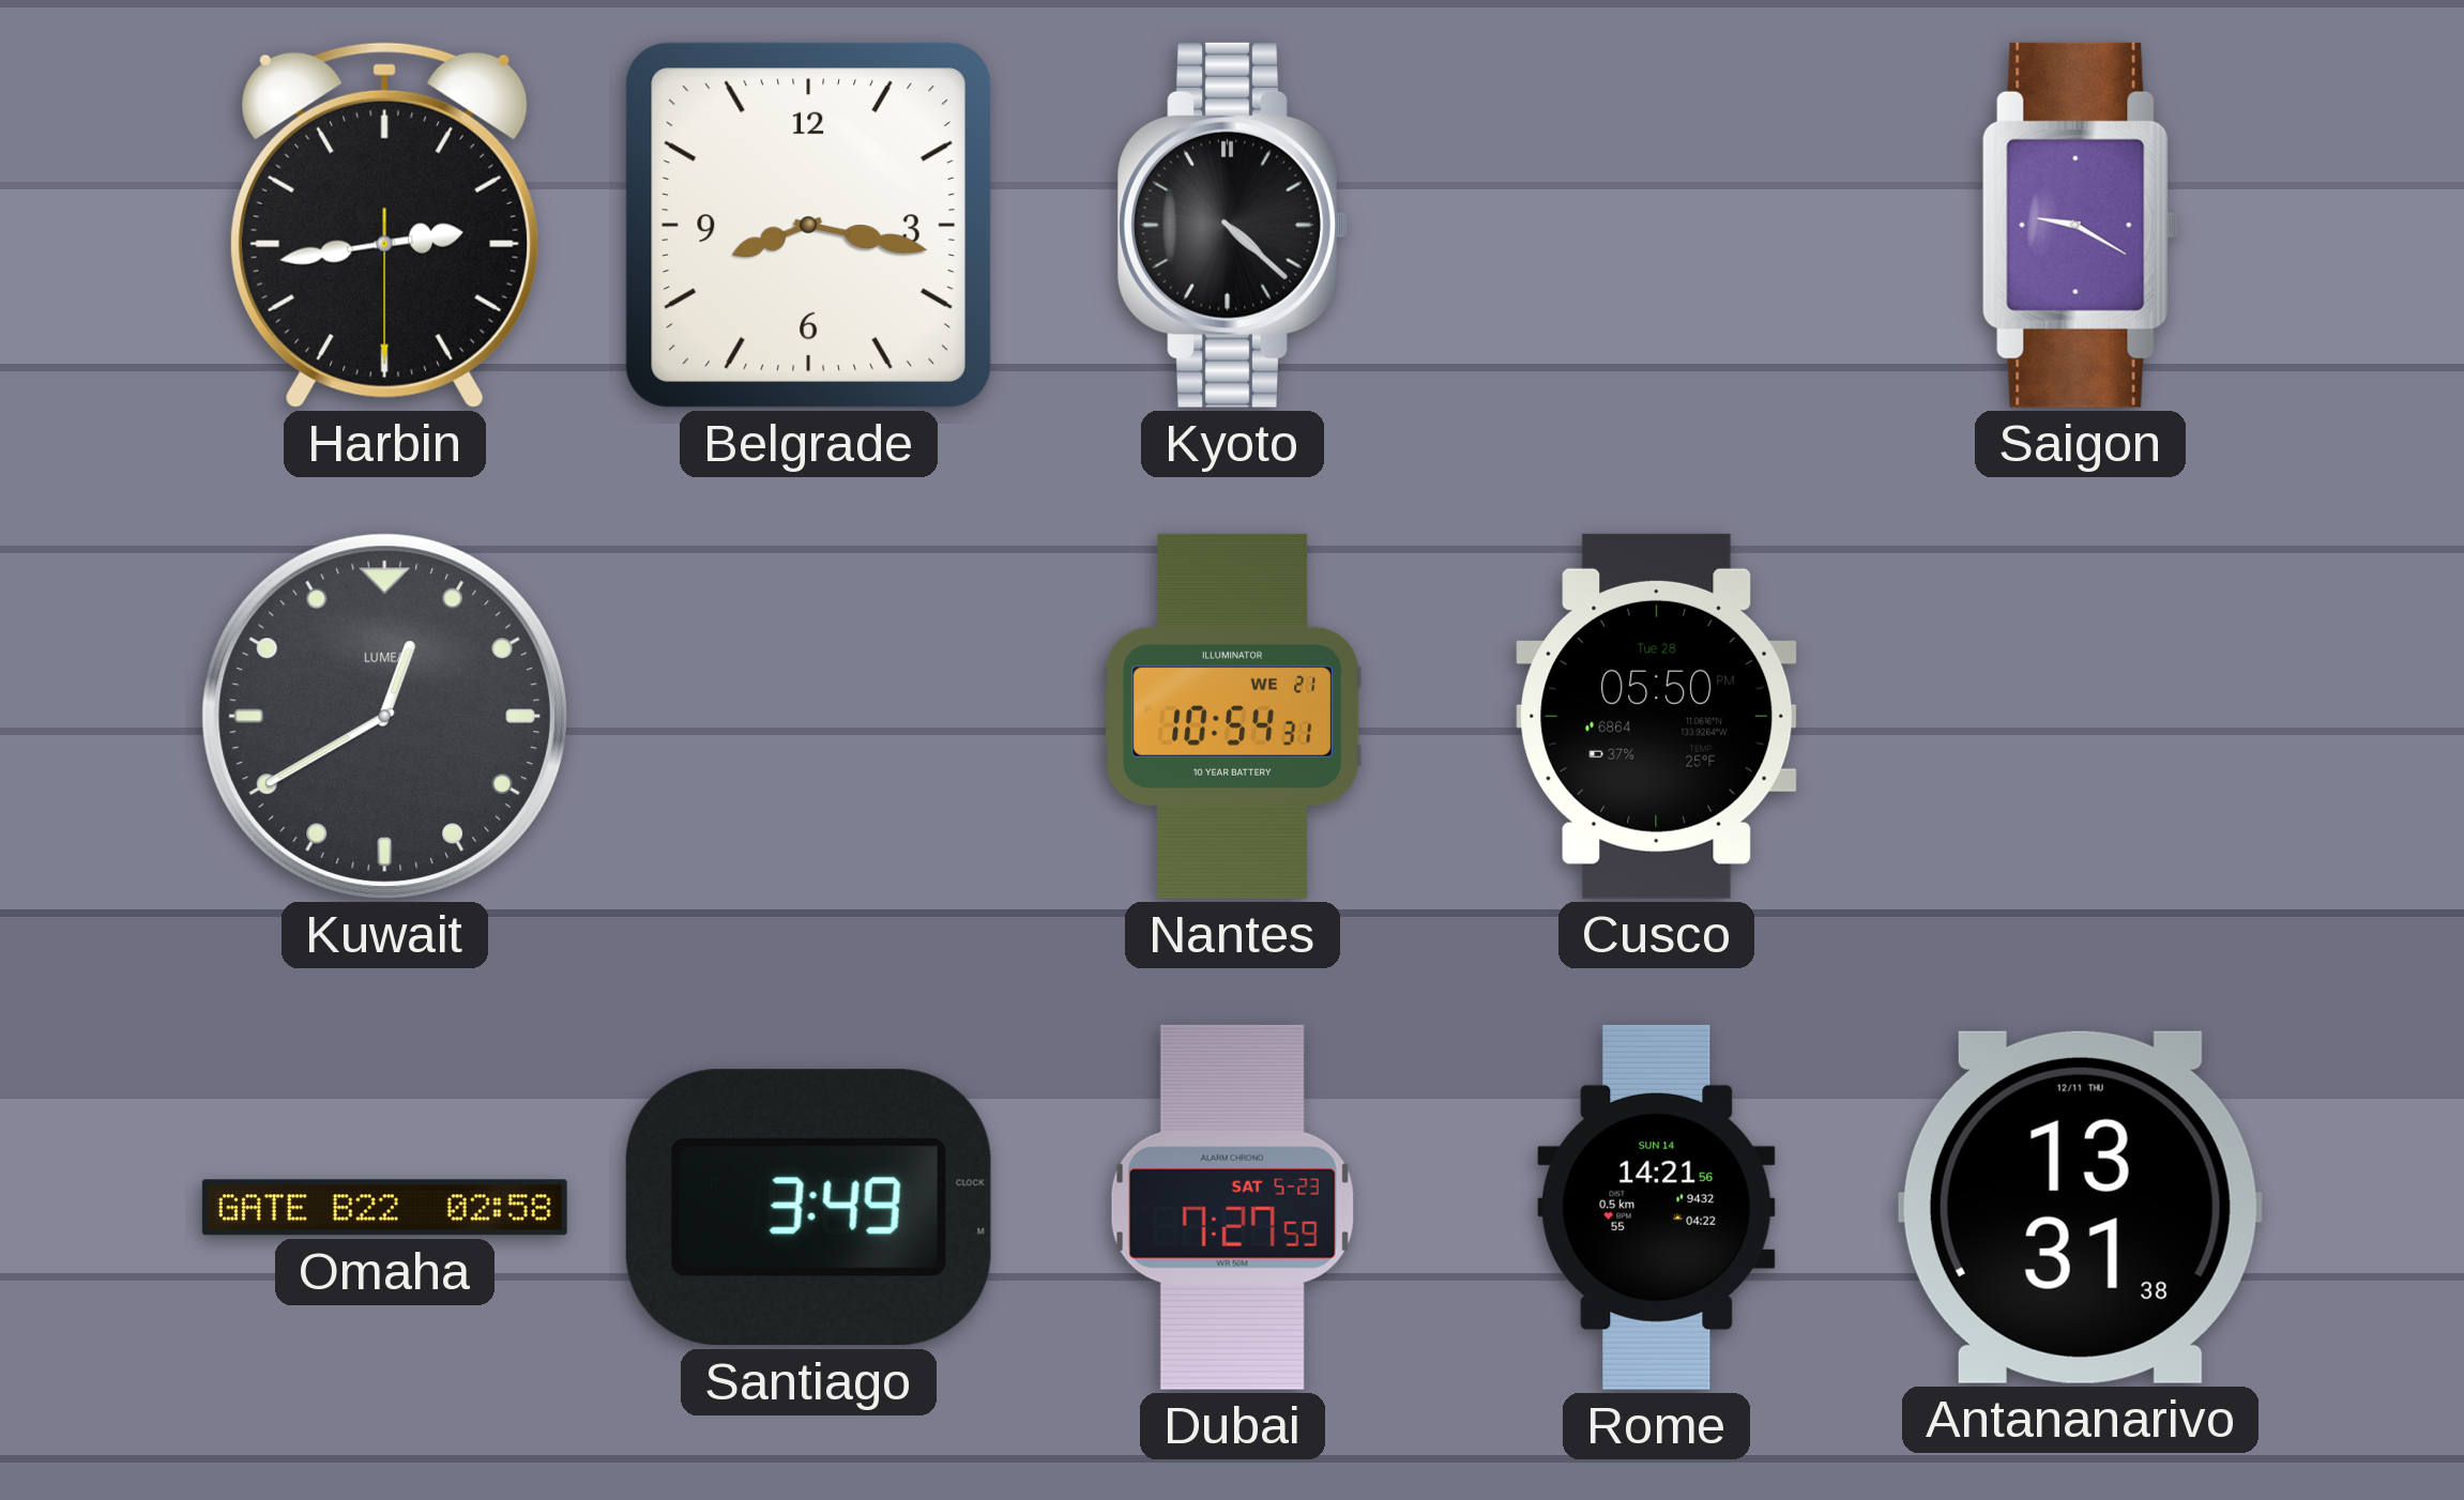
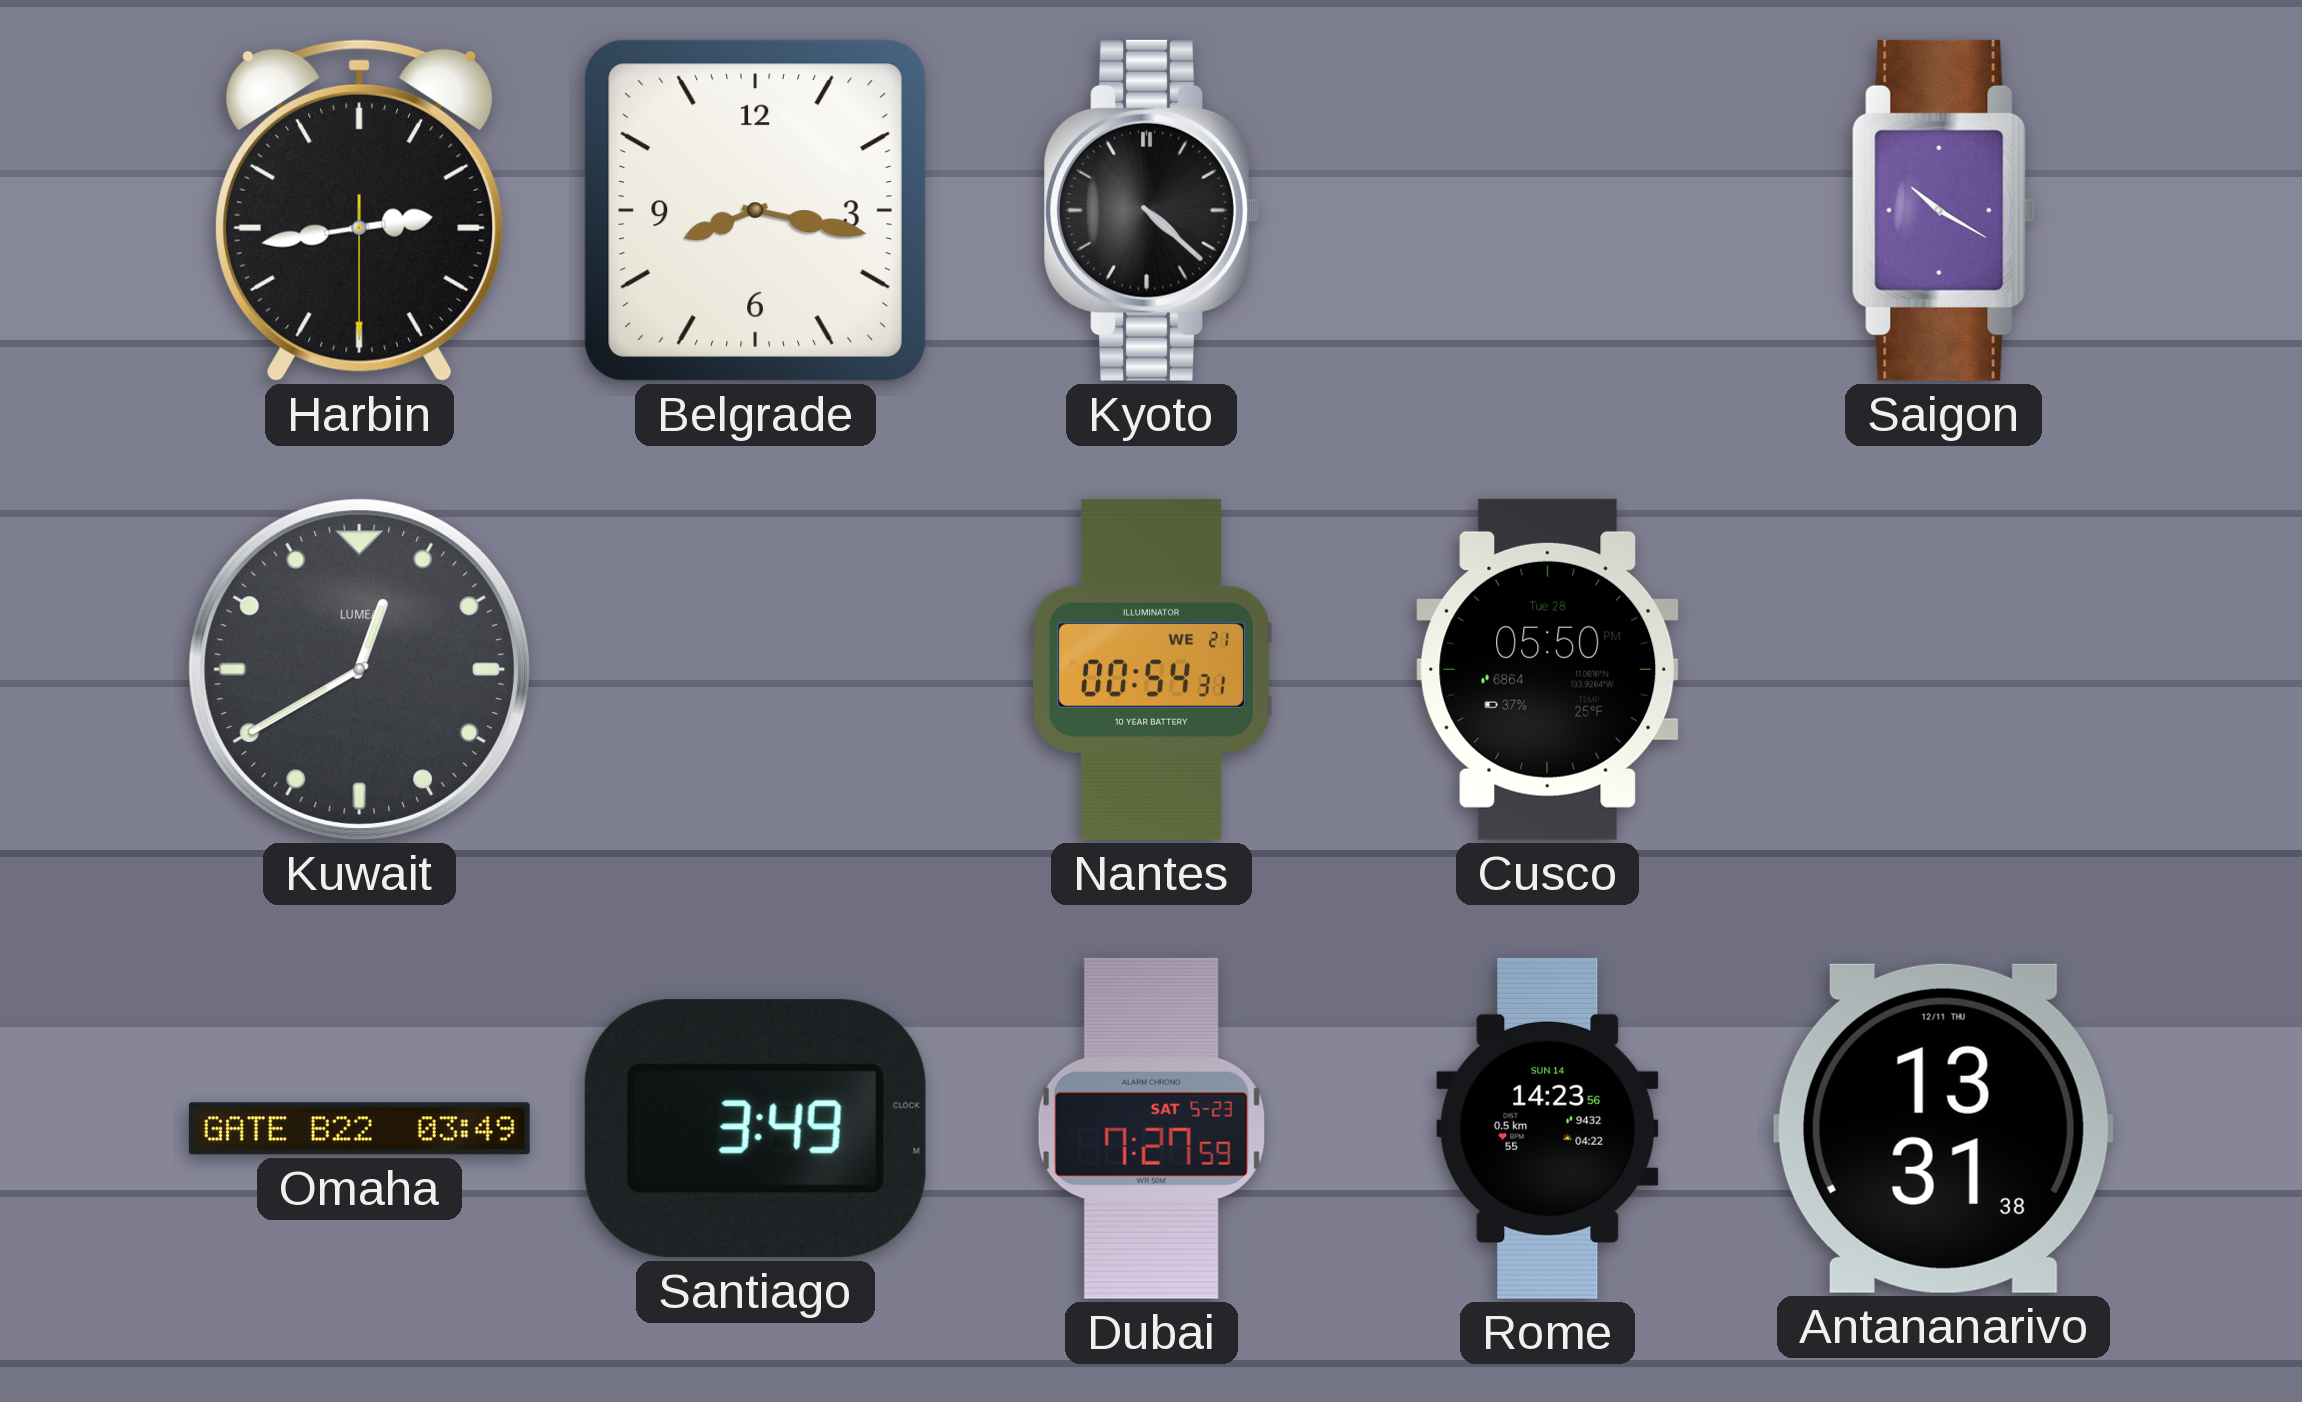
Saigon: 9:20 -> 10:20 (1943, 210)
Nantes: 10:54 -> 00:54 (1152, 669)
Omaha: 02:58 -> 03:49 (359, 1129)
Rome: 14:21 -> 14:23 (1548, 1128)
